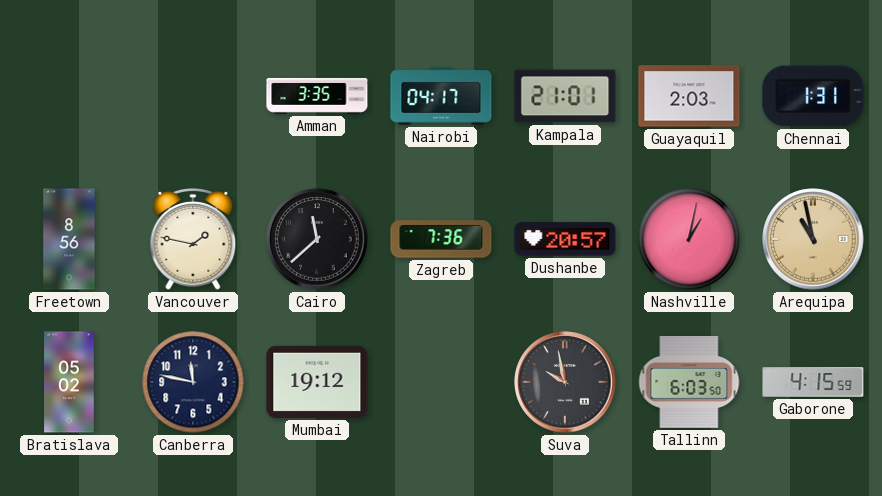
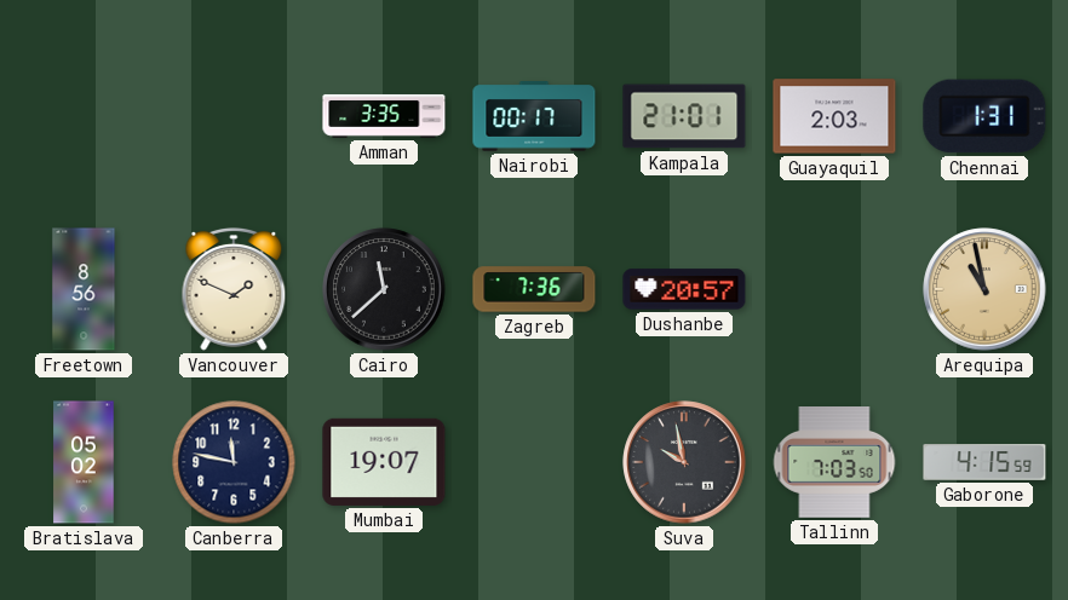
Nairobi: 04:17 -> 00:17 (534, 116)
Vancouver: 1:47 -> 1:49 (234, 289)
Nashville: 1:02 -> none (689, 239)
Mumbai: 19:12 -> 19:07 (384, 462)
Tallinn: 6:03 -> 7:03 (834, 463)
